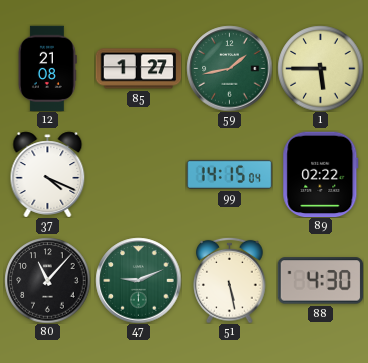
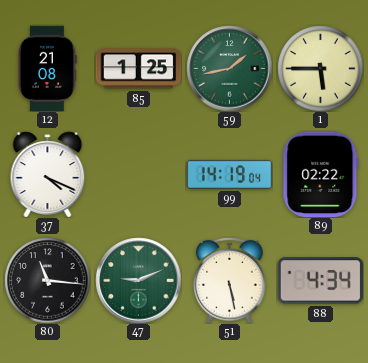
85: 1:27 -> 1:25 (138, 69)
99: 14:15 -> 14:19 (229, 174)
80: 11:07 -> 11:16 (47, 280)
88: 4:30 -> 4:34 (320, 281)
